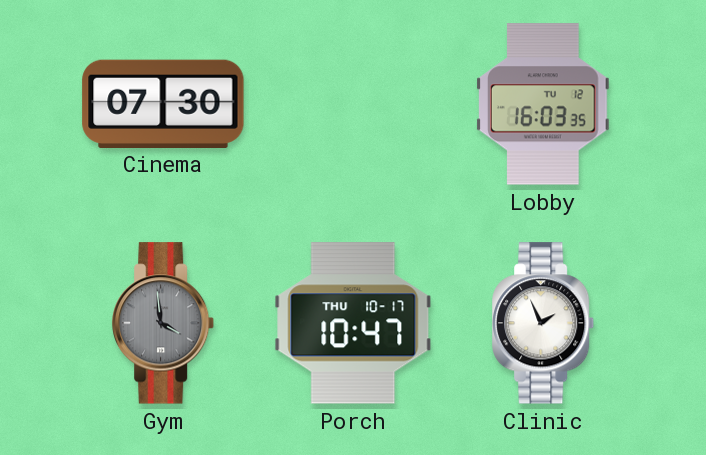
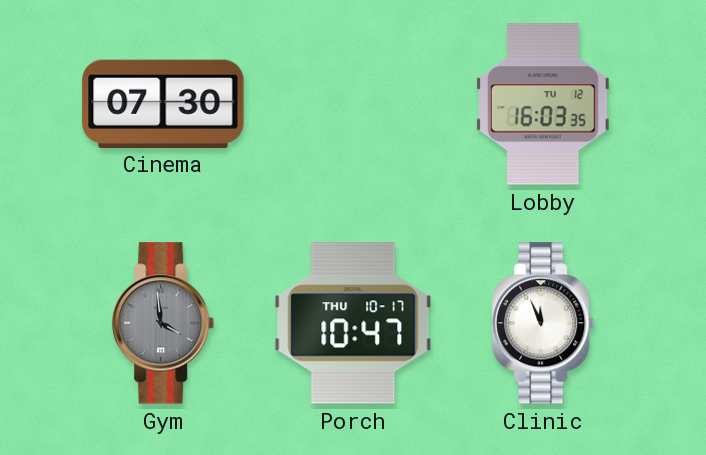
Clinic: 1:56 -> 11:56 (544, 323)
